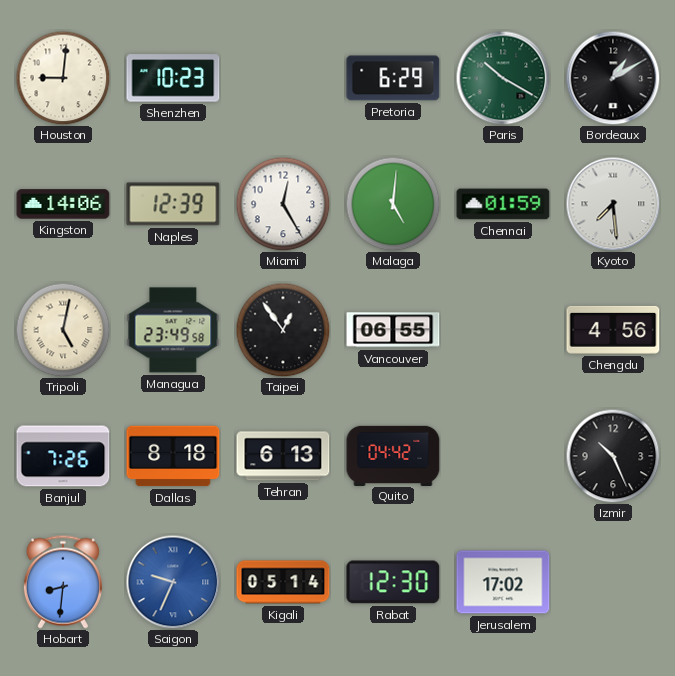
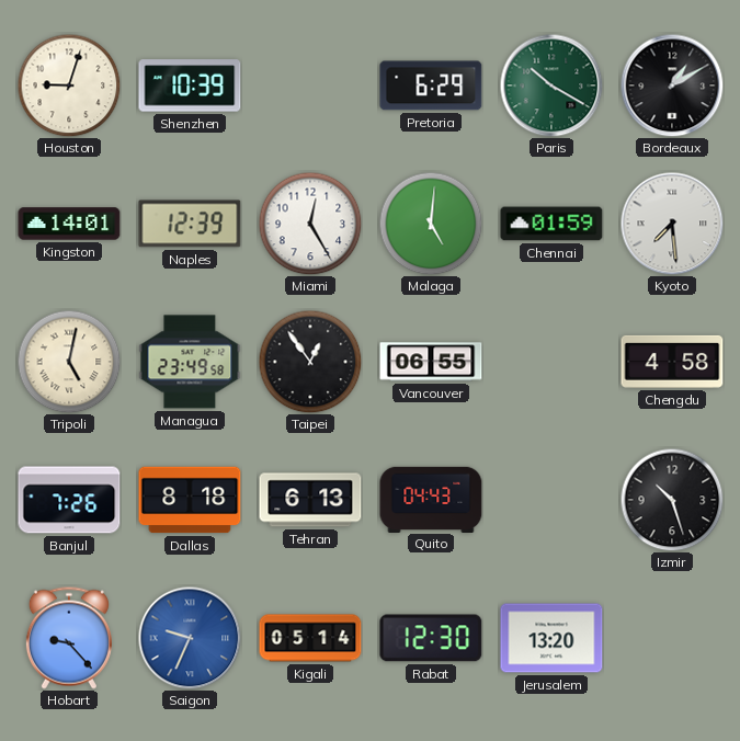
Houston: 9:01 -> 9:03 (69, 86)
Shenzhen: 10:23 -> 10:39 (190, 86)
Kingston: 14:06 -> 14:01 (69, 224)
Chengdu: 4:56 -> 4:58 (672, 362)
Quito: 04:42 -> 04:43 (431, 499)
Izmir: 10:26 -> 10:27 (672, 500)
Hobart: 8:31 -> 9:23 (69, 638)
Jerusalem: 17:02 -> 13:20 (551, 638)
